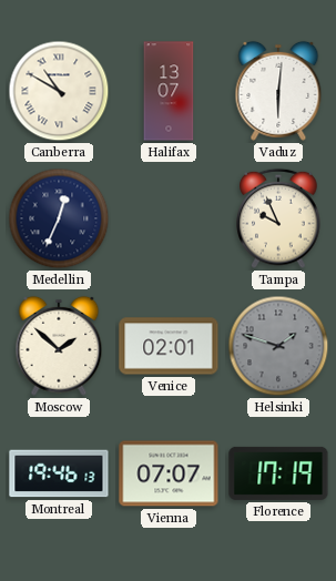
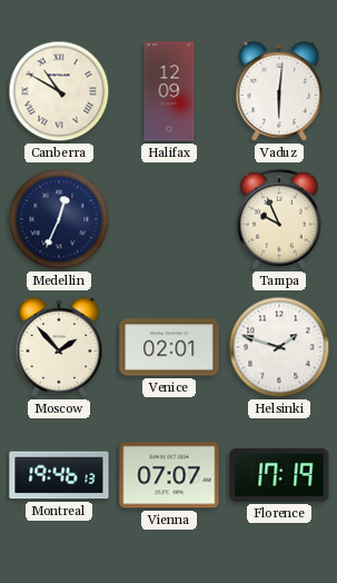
Halifax: 13:07 -> 12:09 (169, 91)
Moscow: 1:52 -> 1:53 (59, 347)
Helsinki dial: grey -> white (279, 347)
